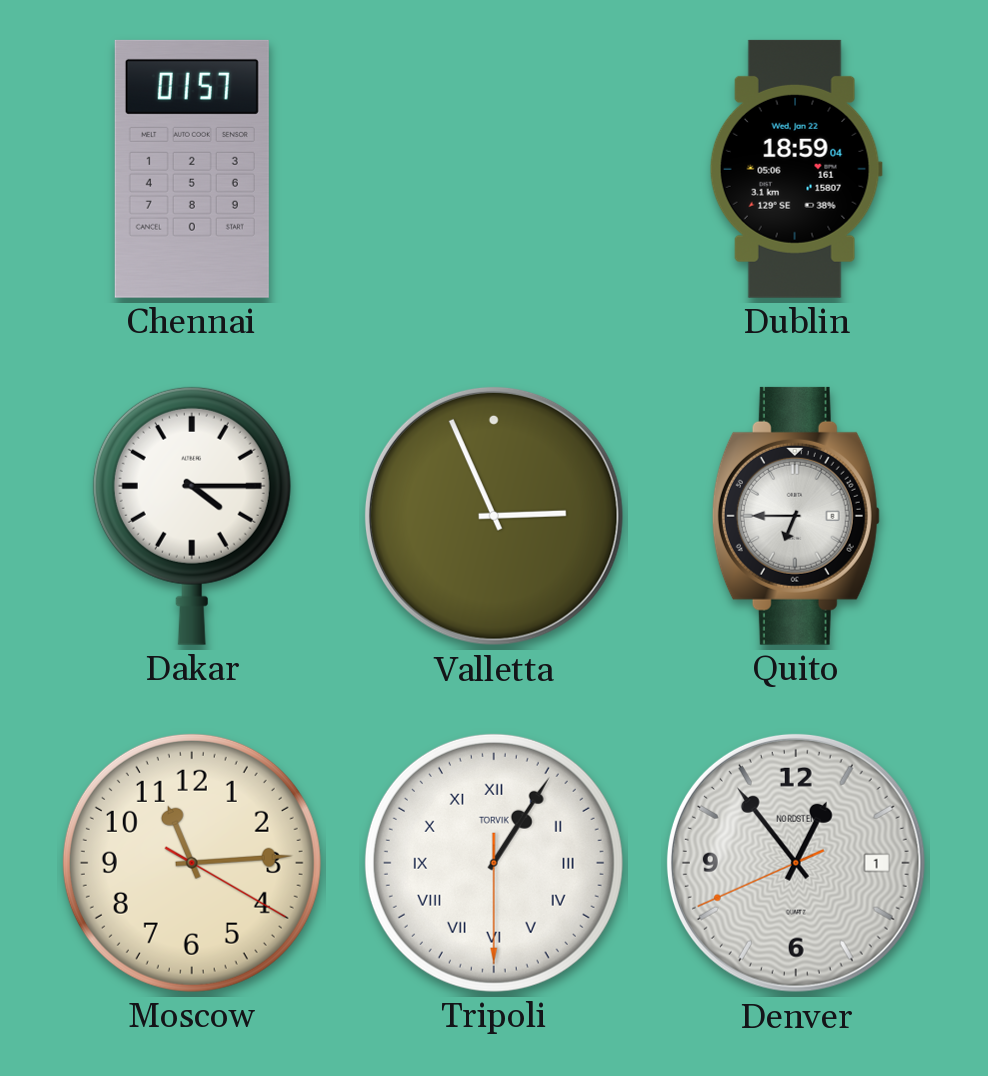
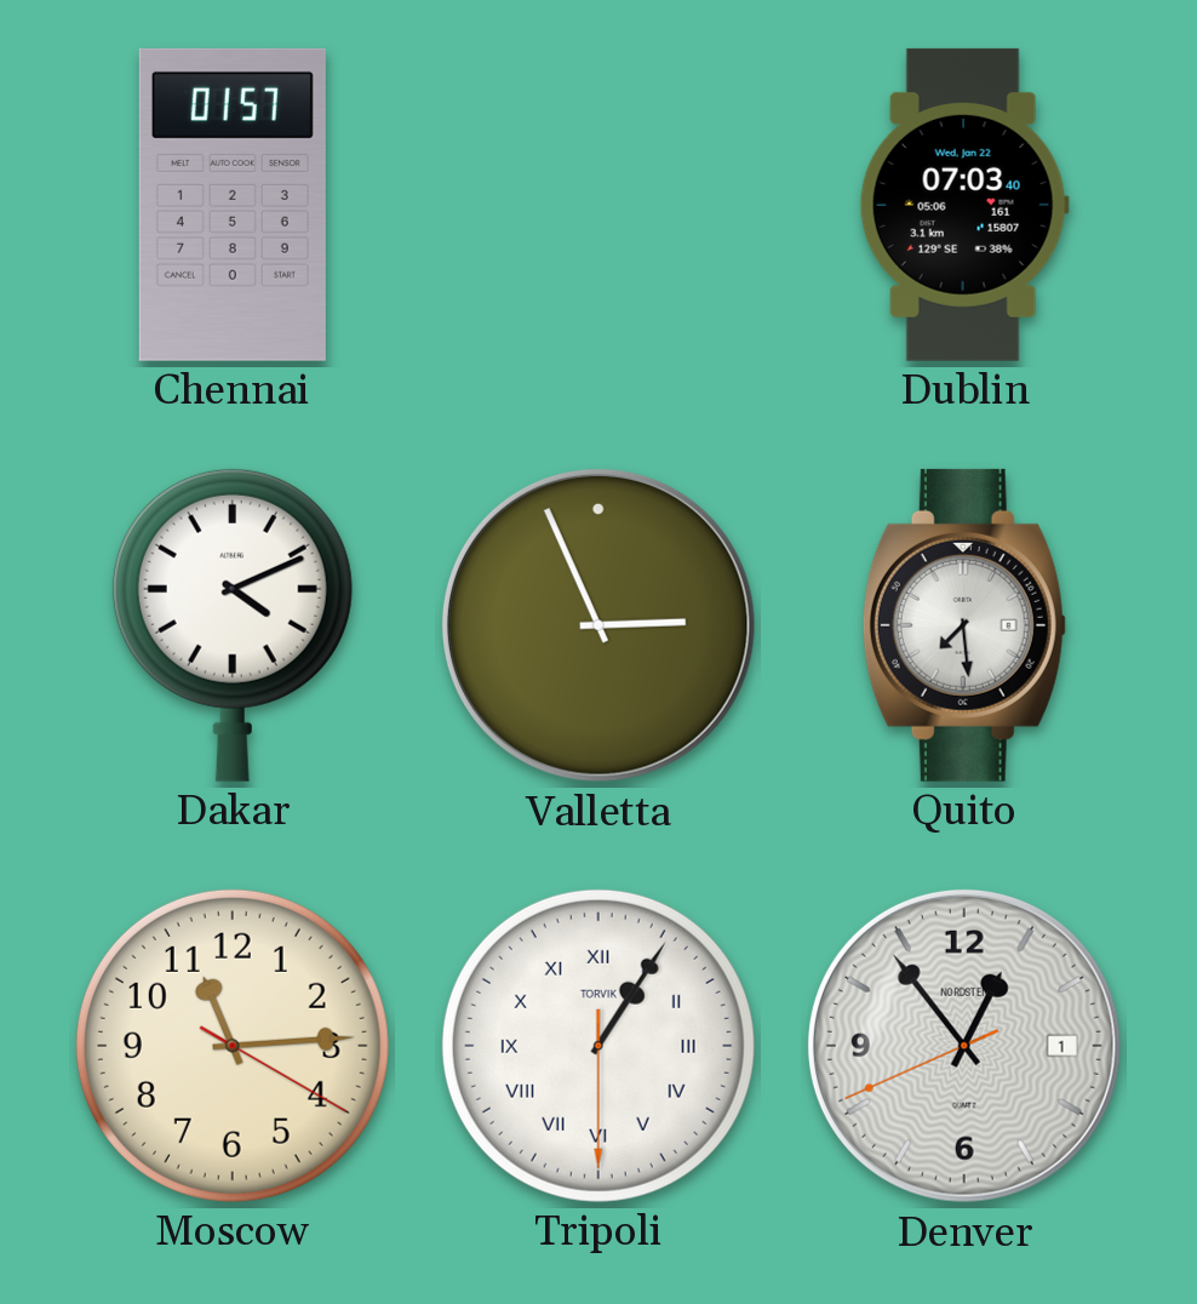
Dublin: 18:59 -> 07:03 (964, 205)
Dakar: 4:15 -> 4:11 (233, 625)
Quito: 6:45 -> 7:29 (964, 625)
